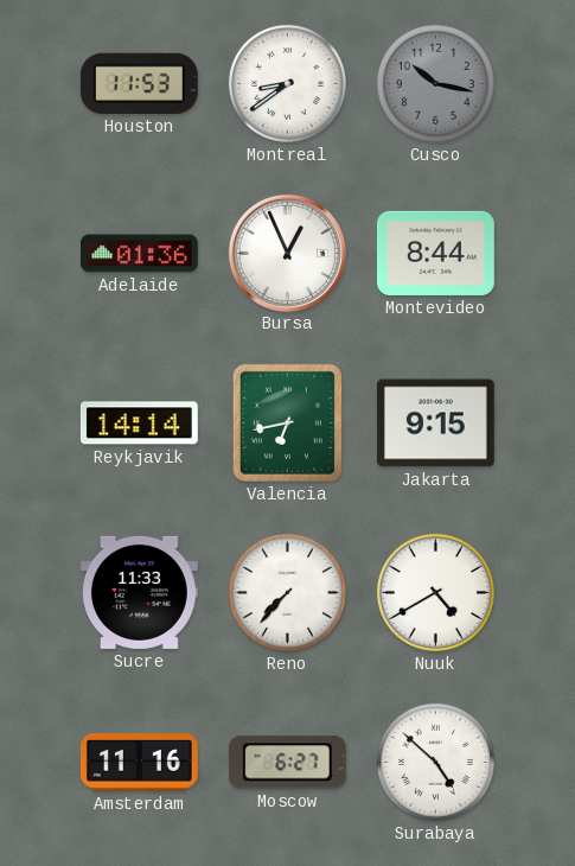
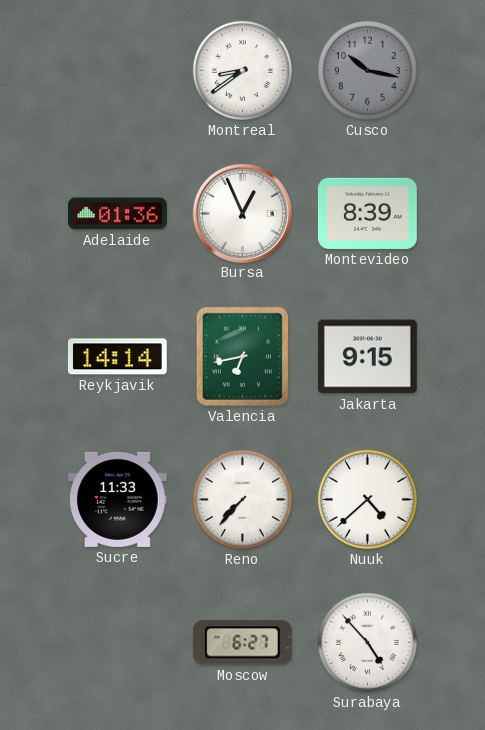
Houston: 11:53 -> none (139, 83)
Montevideo: 8:44 -> 8:39 (367, 213)
Nuuk: 4:40 -> 4:38 (367, 499)
Amsterdam: 11:16 -> none (140, 763)
Surabaya: 4:52 -> 4:53 (367, 642)
